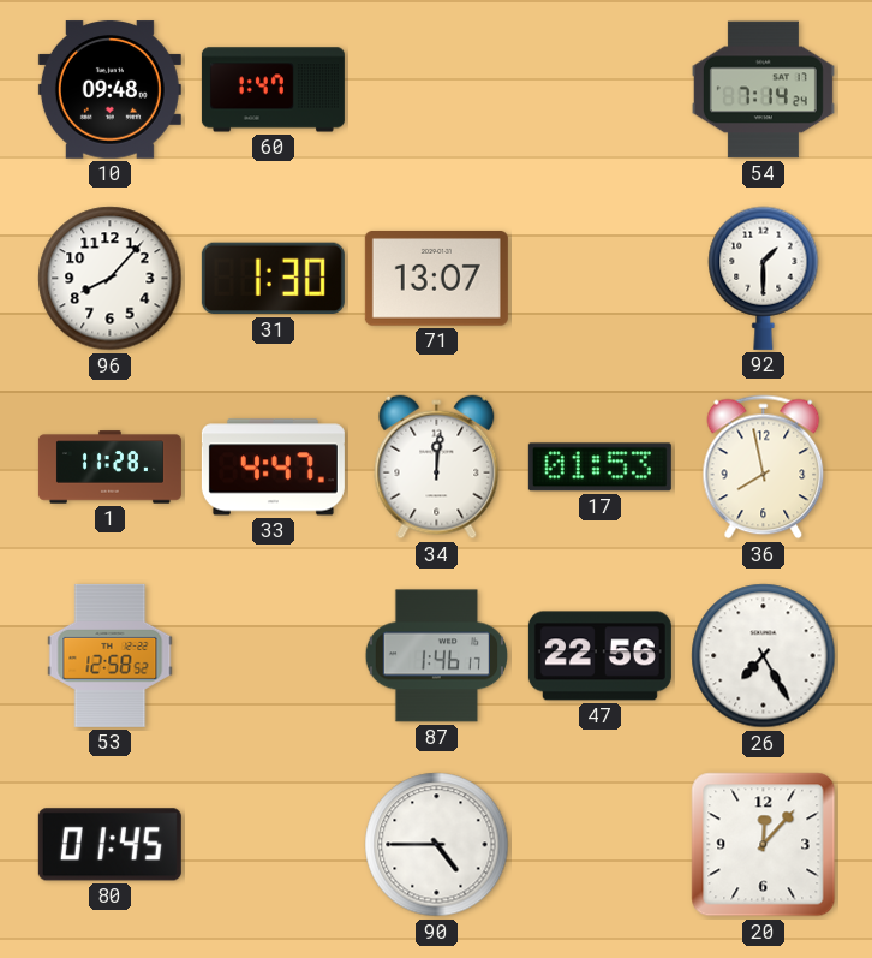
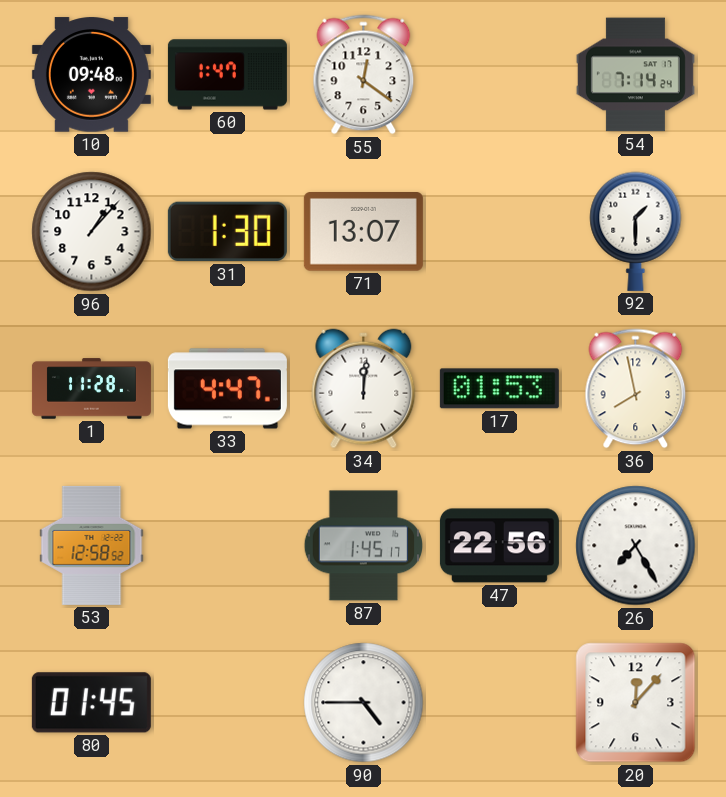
55: none -> 12:21 (364, 75)
96: 8:07 -> 1:07 (92, 232)
87: 1:46 -> 1:45 (363, 546)
